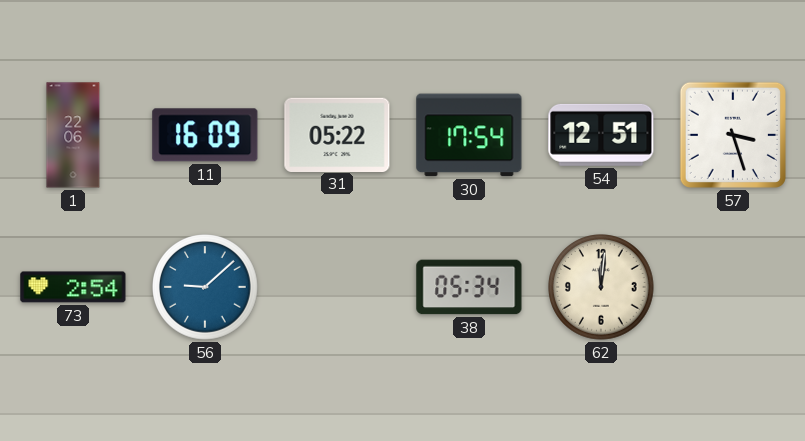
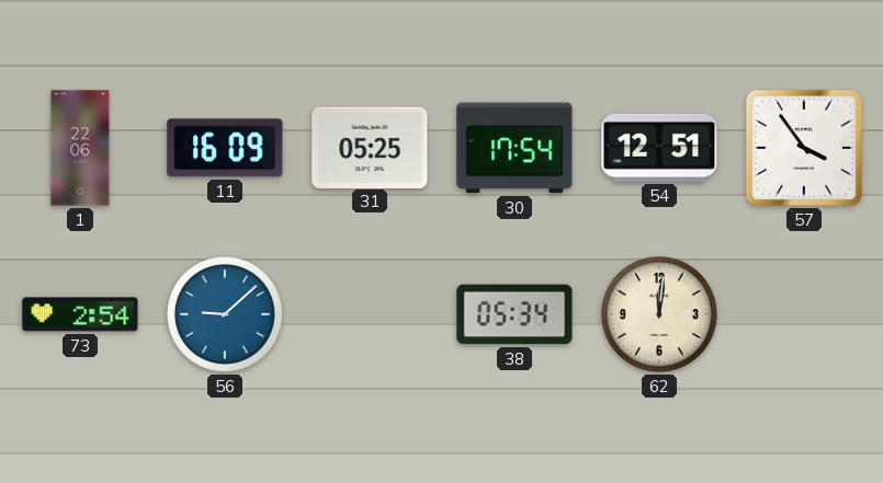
31: 05:22 -> 05:25 (370, 147)
57: 3:27 -> 3:54 (804, 148)
